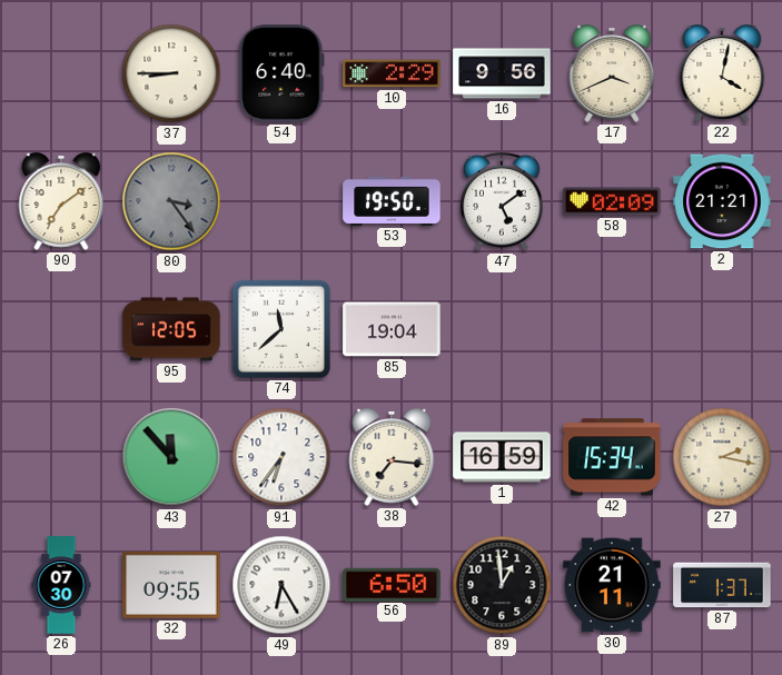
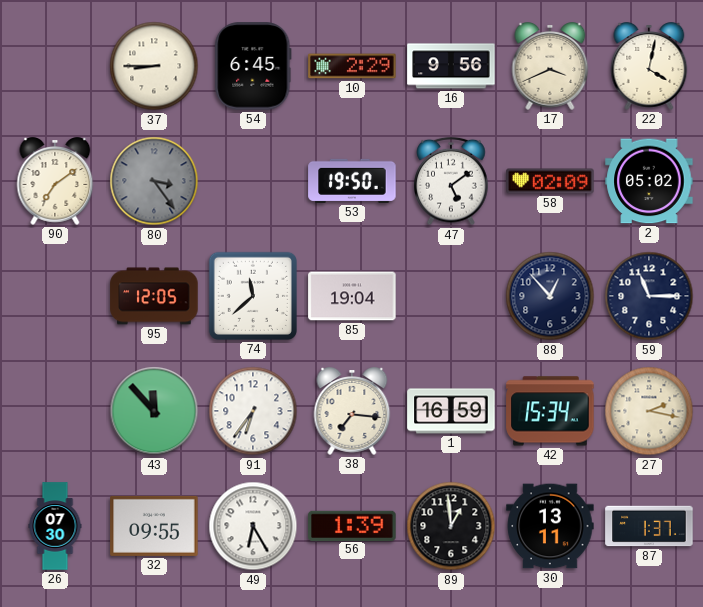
54: 6:40 -> 6:45 (253, 66)
2: 21:21 -> 05:02 (649, 181)
88: none -> 12:53 (550, 296)
59: none -> 11:15 (649, 296)
56: 6:50 -> 1:39 (352, 525)
30: 21:11 -> 13:11 (550, 526)
